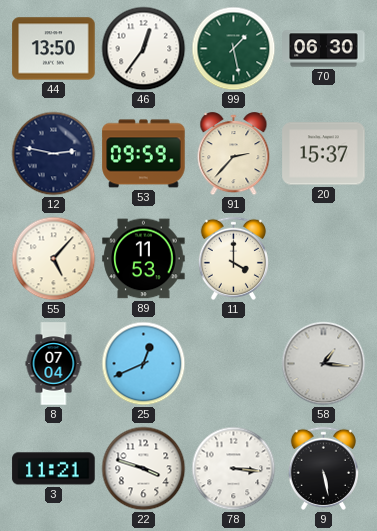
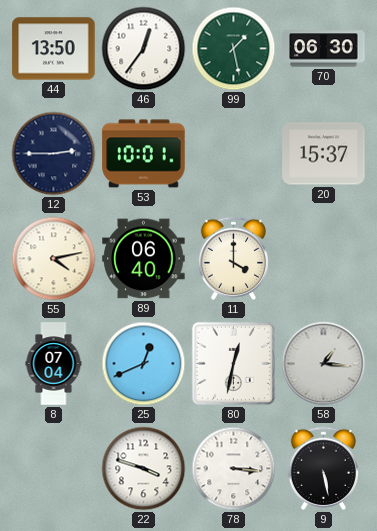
12: 2:47 -> 2:45 (54, 154)
53: 09:59 -> 10:01 (144, 154)
91: 2:37 -> none (234, 154)
55: 5:07 -> 4:13 (54, 259)
89: 11:53 -> 06:40 (144, 259)
80: none -> 12:32 (233, 363)
3: 11:21 -> none (54, 469)
